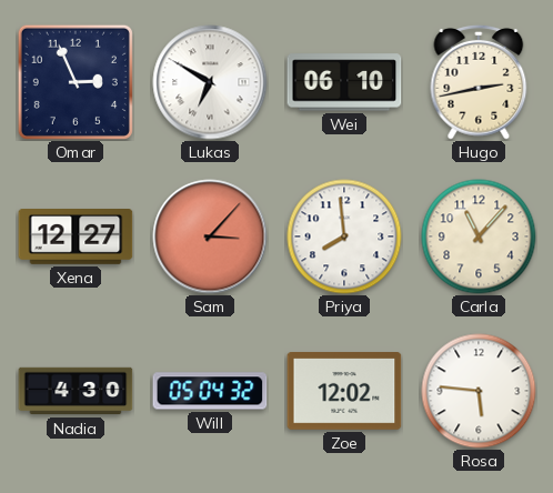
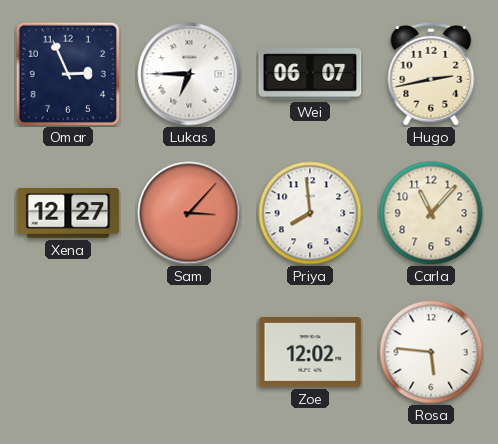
Lukas: 6:50 -> 6:45 (189, 74)
Wei: 06:10 -> 06:07 (310, 74)
Nadia: 4:30 -> none (76, 391)
Will: 05:04 -> none (210, 391)
